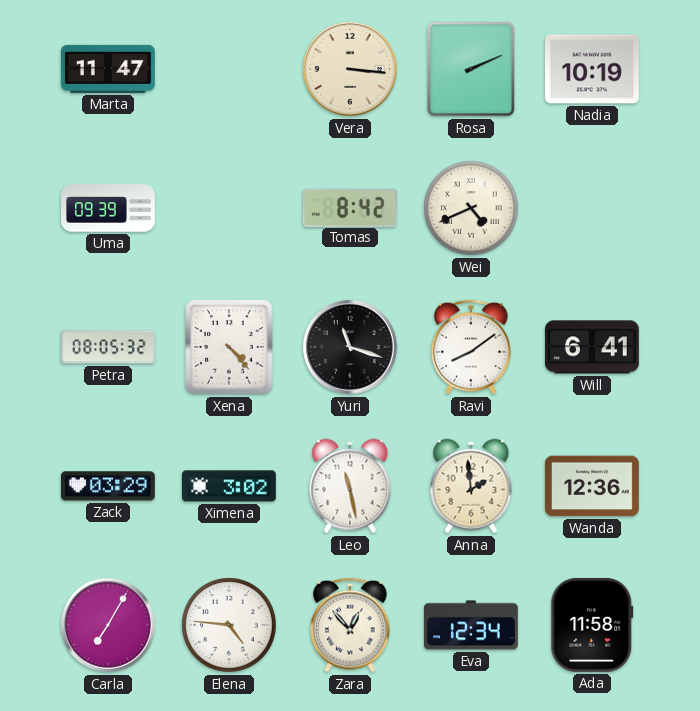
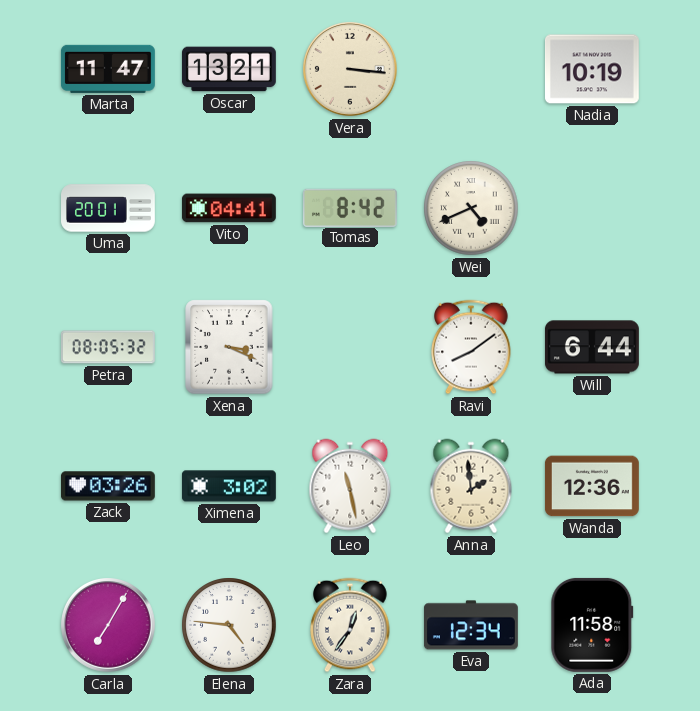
Oscar: none -> 13:21 (229, 69)
Rosa: 2:11 -> none (471, 69)
Uma: 09:39 -> 20:01 (109, 208)
Vito: none -> 04:41 (229, 208)
Xena: 4:23 -> 3:19 (229, 347)
Yuri: 11:18 -> none (351, 348)
Will: 6:41 -> 6:44 (592, 347)
Zack: 03:29 -> 03:26 (108, 486)
Zara: 12:53 -> 12:36 (350, 625)
